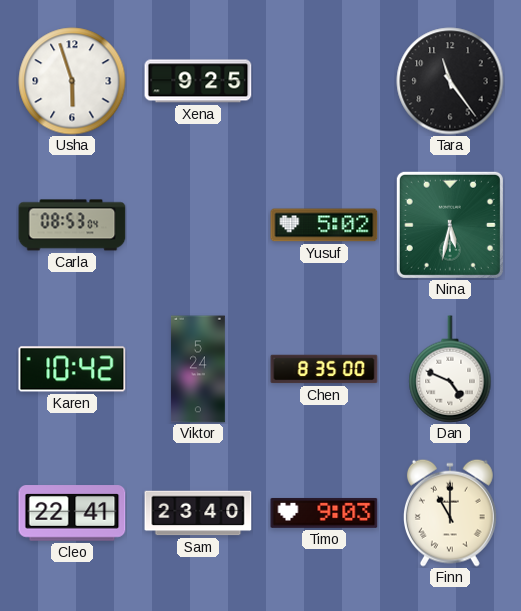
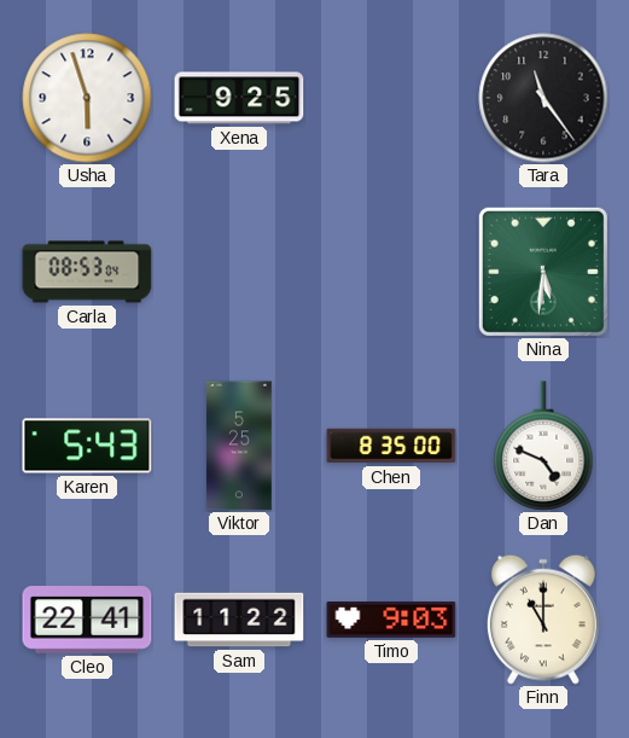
Yusuf: 5:02 -> none (324, 225)
Nina: 5:32 -> 5:31 (543, 272)
Karen: 10:42 -> 5:43 (87, 446)
Viktor: 5:24 -> 5:25 (239, 446)
Sam: 23:40 -> 11:22 (239, 620)
